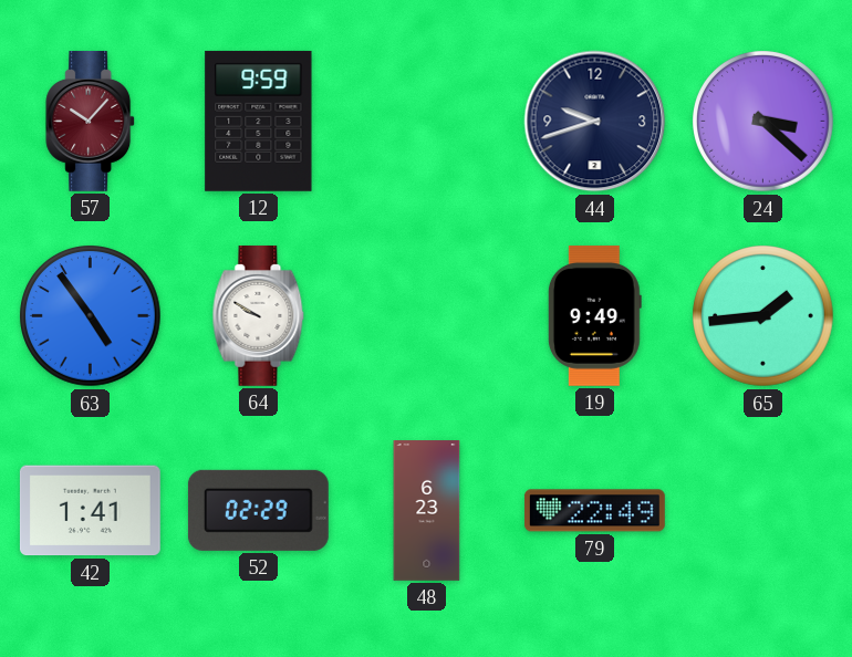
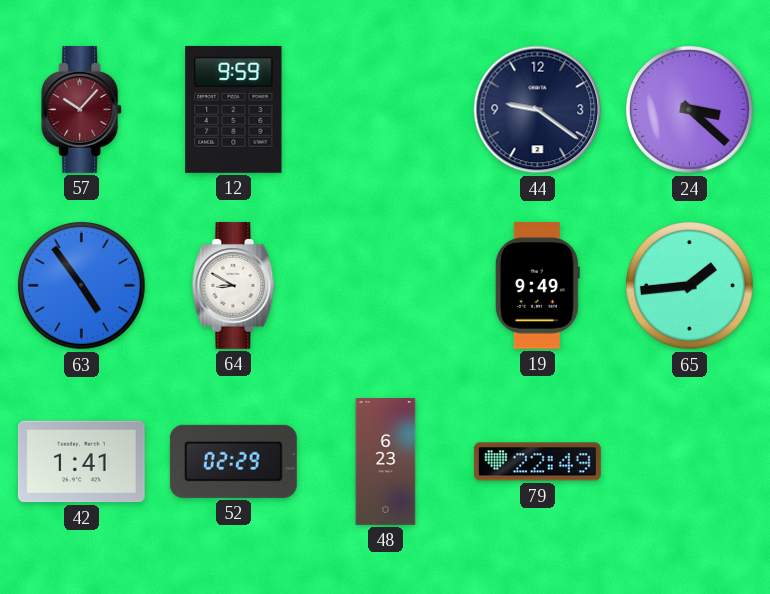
44: 9:42 -> 9:21 (538, 110)
64: 9:50 -> 8:50 (234, 285)
